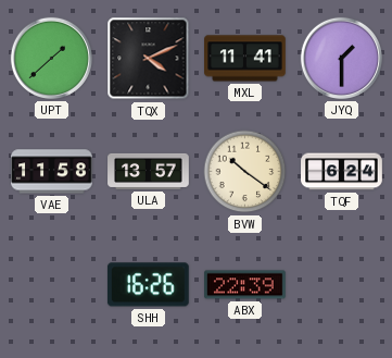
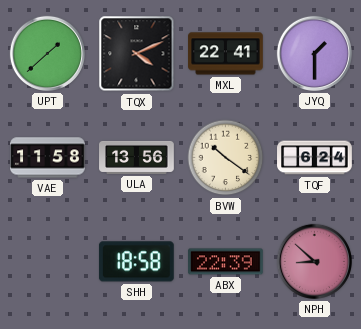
MXL: 11:41 -> 22:41 (226, 54)
ULA: 13:57 -> 13:56 (137, 157)
SHH: 16:26 -> 18:58 (136, 262)
NPH: none -> 8:52 (314, 261)
